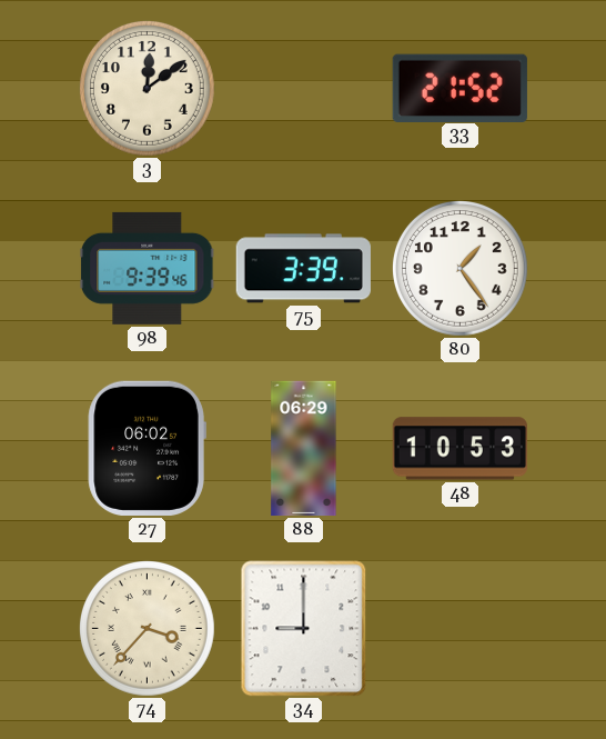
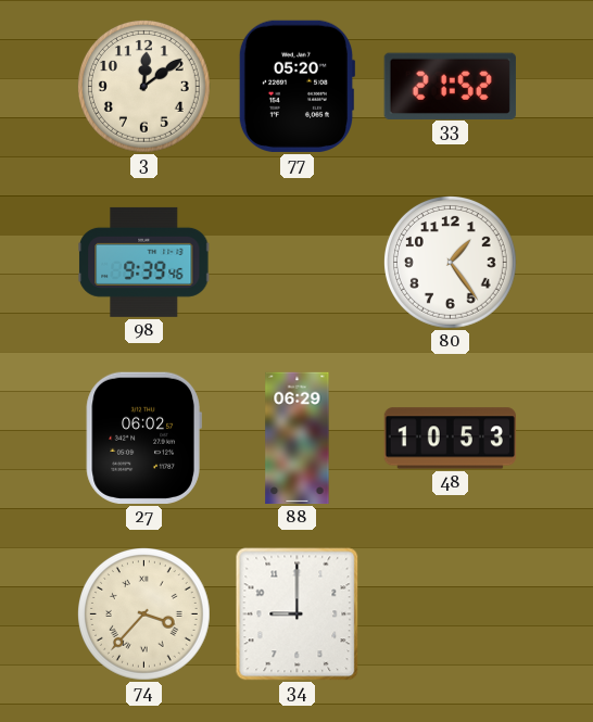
77: none -> 05:20 (296, 86)
75: 3:39 -> none (303, 269)
